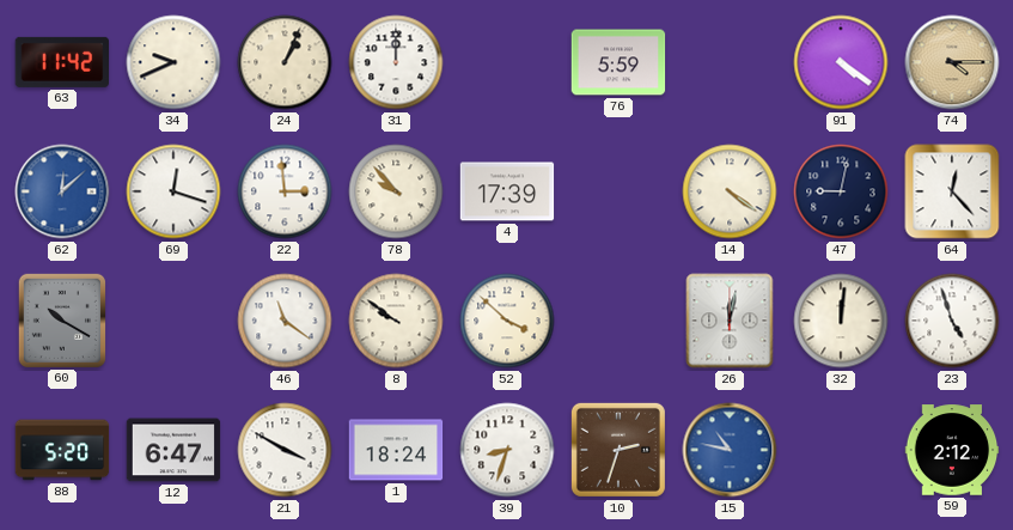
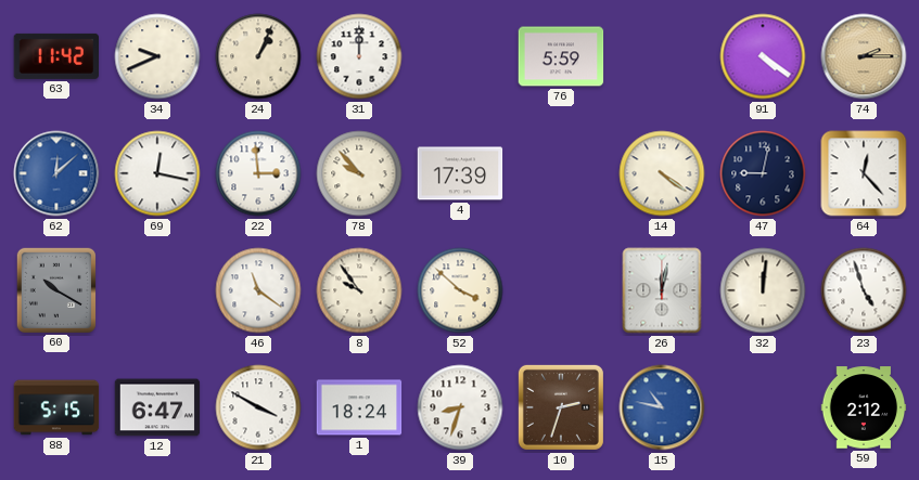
74: 4:15 -> 2:15 (864, 56)
69: 12:18 -> 12:17 (157, 173)
8: 9:51 -> 9:54 (359, 290)
88: 5:20 -> 5:15 (56, 407)
